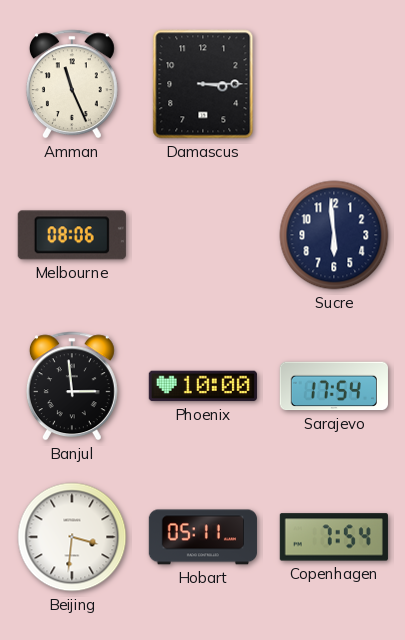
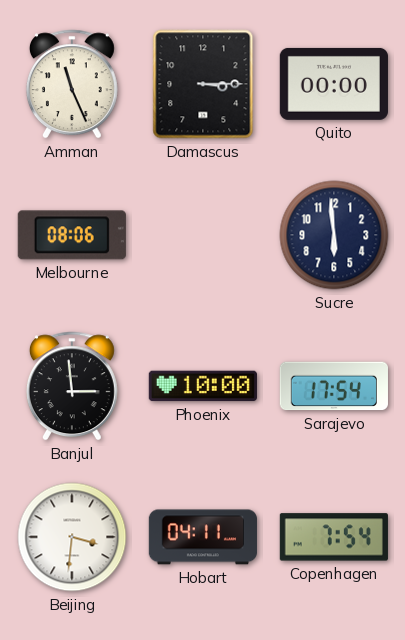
Quito: none -> 00:00 (334, 84)
Hobart: 05:11 -> 04:11 (203, 537)
